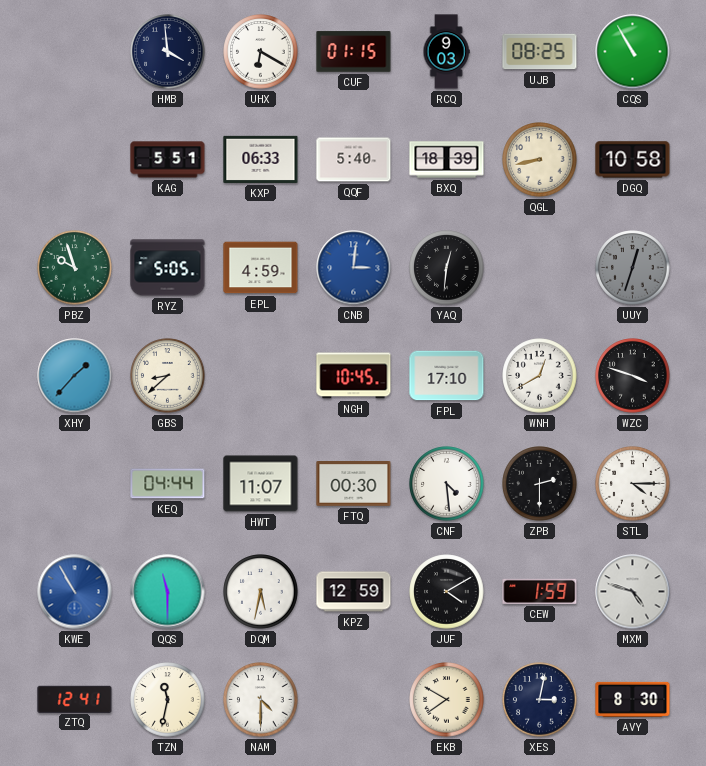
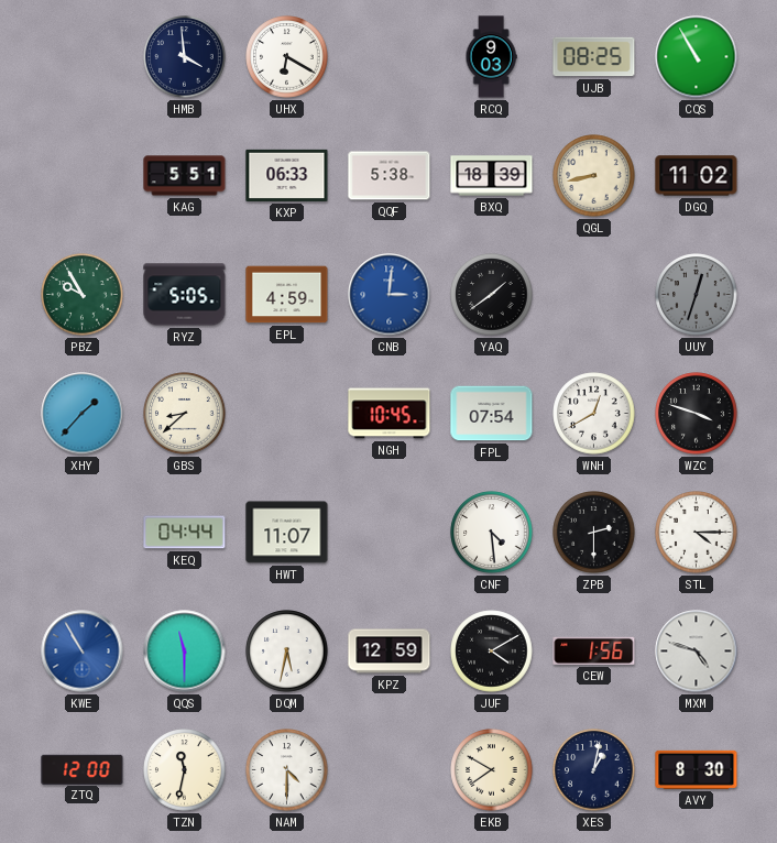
CUF: 01:15 -> none (354, 52)
QQF: 5:40 -> 5:38 (390, 176)
DGQ: 10:58 -> 11:02 (697, 176)
PBZ: 9:57 -> 9:55 (83, 295)
YAQ: 12:31 -> 1:39 (492, 295)
FPL: 17:10 -> 07:54 (492, 414)
FTQ: 00:30 -> none (354, 484)
CEW: 1:59 -> 1:56 (594, 650)
ZTQ: 12:41 -> 12:00 (83, 769)
XES: 3:02 -> 1:02 (594, 770)
